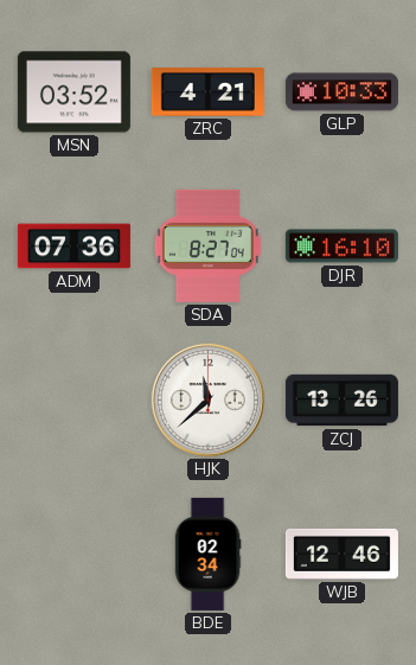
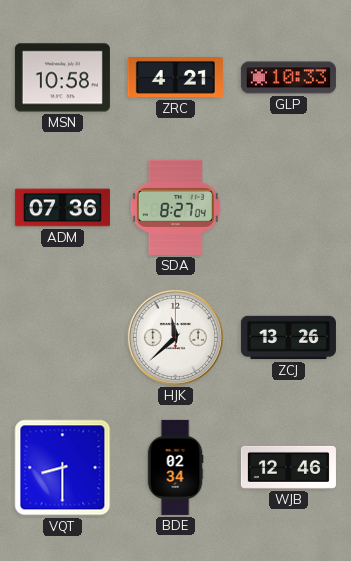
MSN: 03:52 -> 10:58 (62, 78)
DJR: 16:10 -> none (341, 247)
VQT: none -> 8:30 (63, 468)
